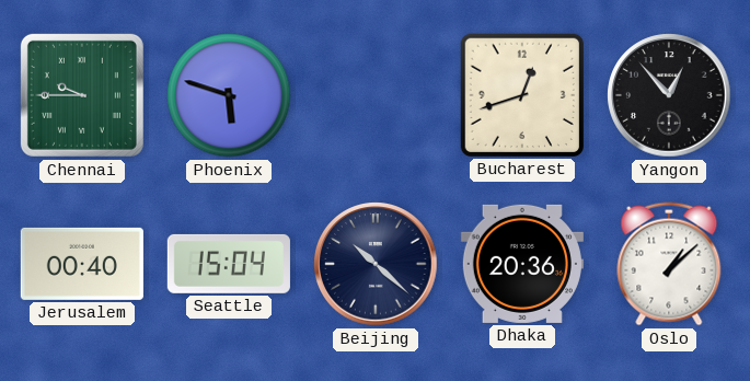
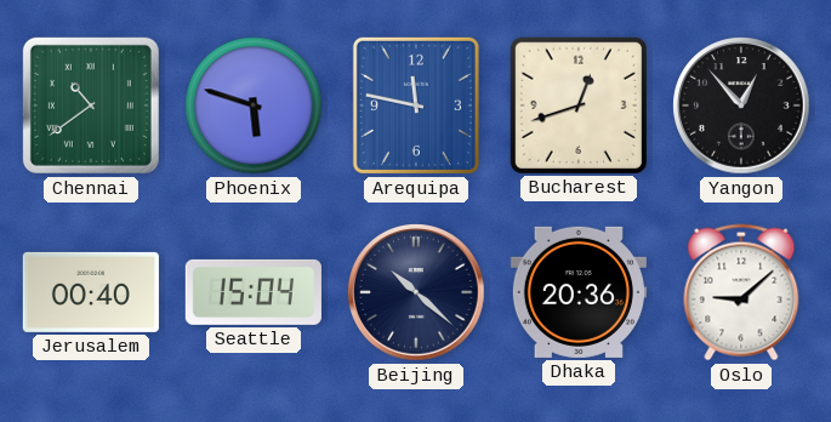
Chennai: 9:45 -> 10:39 (91, 105)
Arequipa: none -> 11:47 (416, 105)
Oslo: 1:08 -> 9:08 (741, 292)
